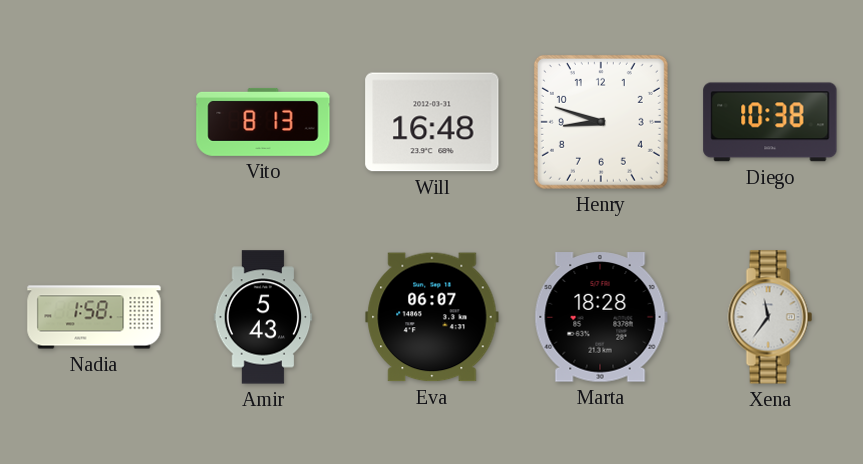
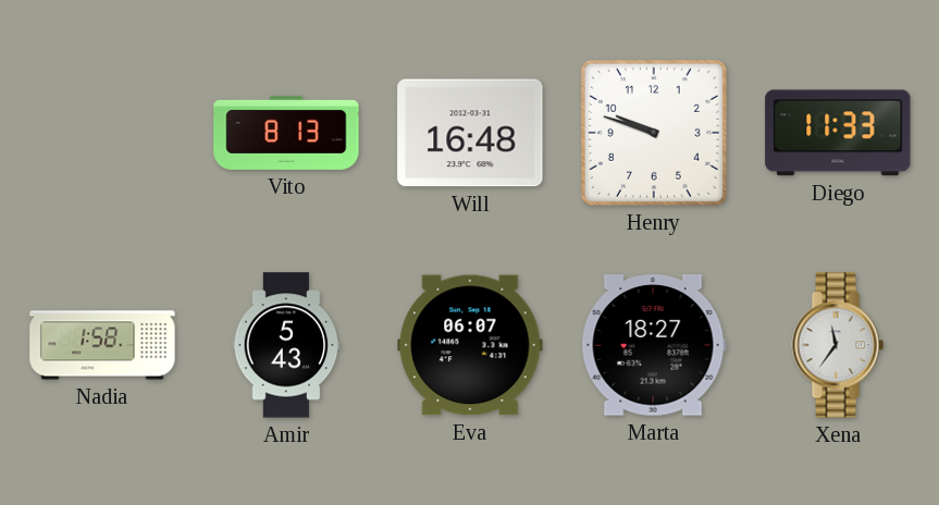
Henry: 8:48 -> 9:48 (654, 133)
Diego: 10:38 -> 11:33 (838, 133)
Marta: 18:28 -> 18:27 (654, 345)
